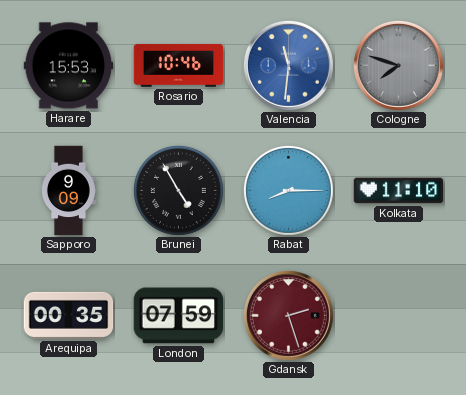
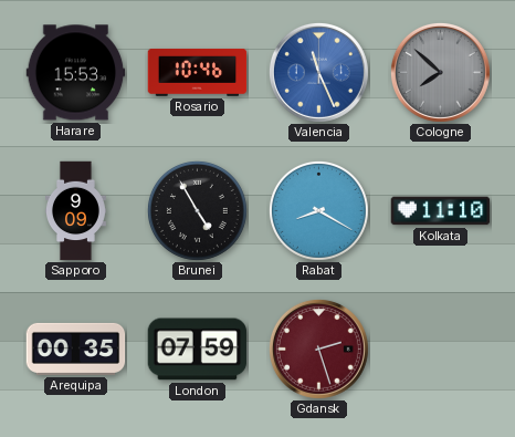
Valencia: 11:31 -> 11:26 (318, 72)
Cologne: 7:48 -> 7:52 (440, 72)
Rabat: 8:15 -> 8:20 (318, 210)
